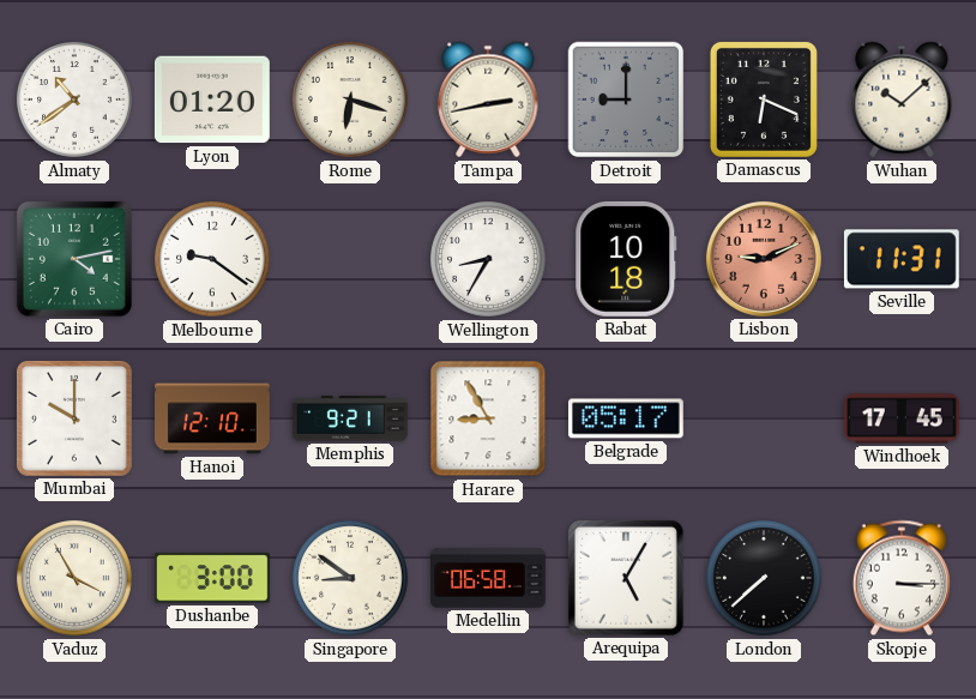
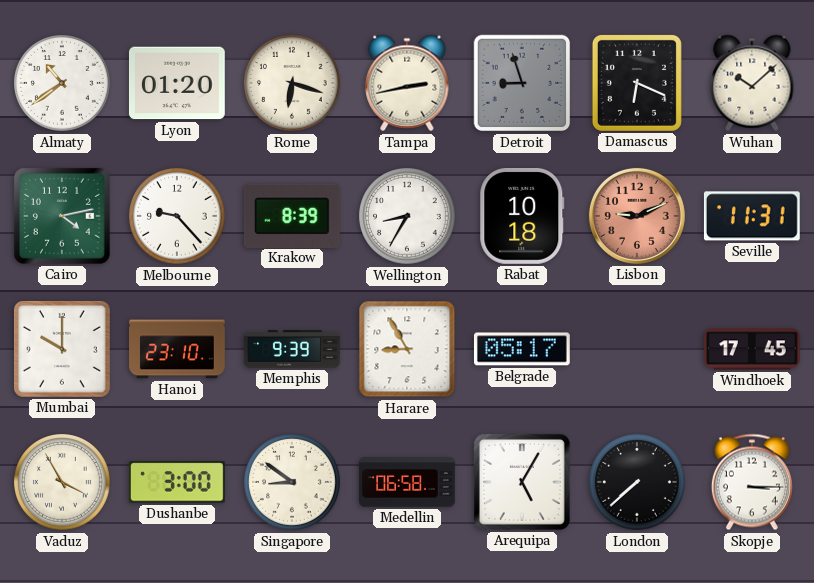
Detroit: 9:00 -> 8:57 (522, 83)
Melbourne: 9:21 -> 9:23 (178, 217)
Krakow: none -> 8:39 (292, 215)
Hanoi: 12:10 -> 23:10 (178, 349)
Memphis: 9:21 -> 9:39 (293, 349)
